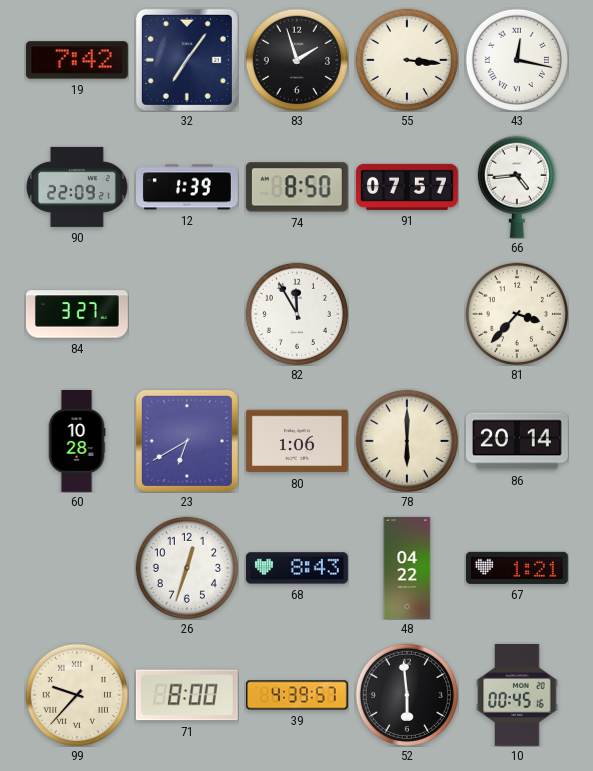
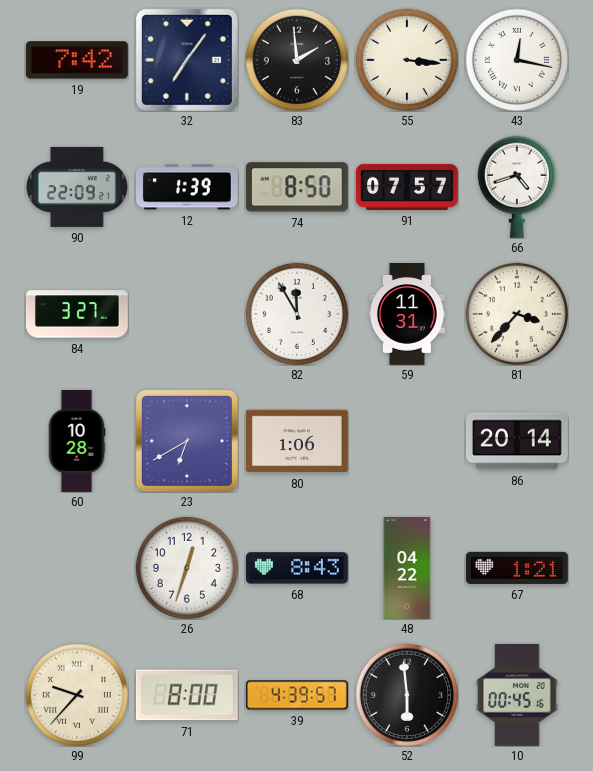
83: 1:57 -> 1:59 (297, 60)
66: 4:44 -> 4:42 (517, 187)
59: none -> 11:31 (407, 315)
78: 6:00 -> none (407, 441)
